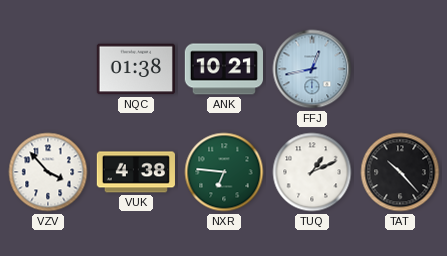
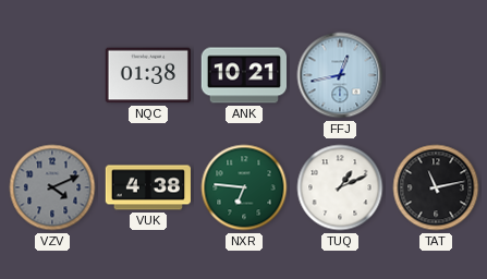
VZV: 3:53 -> 4:11 (52, 187)
VZV dial: white -> grey (52, 187)
TAT: 10:23 -> 11:13 (436, 187)
